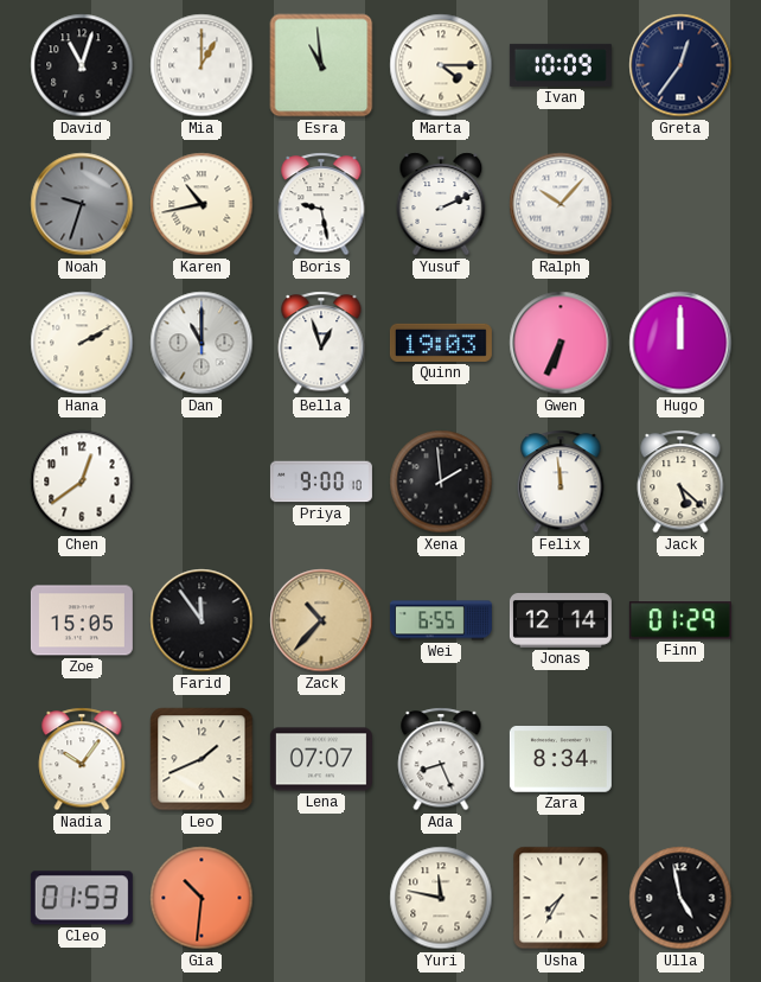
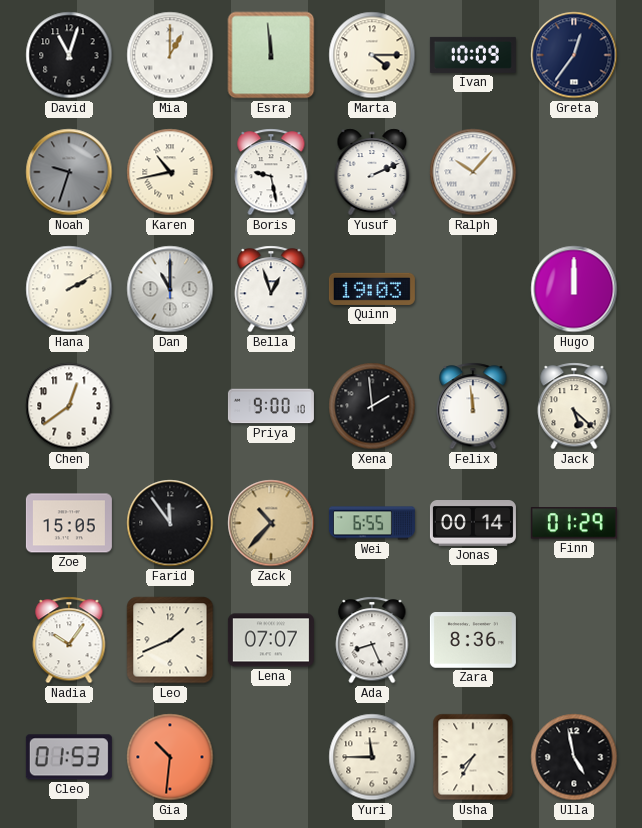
Esra: 10:59 -> 11:59 (271, 55)
Gwen: 6:34 -> none (561, 343)
Jonas: 12:14 -> 00:14 (473, 524)
Zara: 8:34 -> 8:36 (473, 640)
Yuri: 11:47 -> 11:45 (372, 757)
